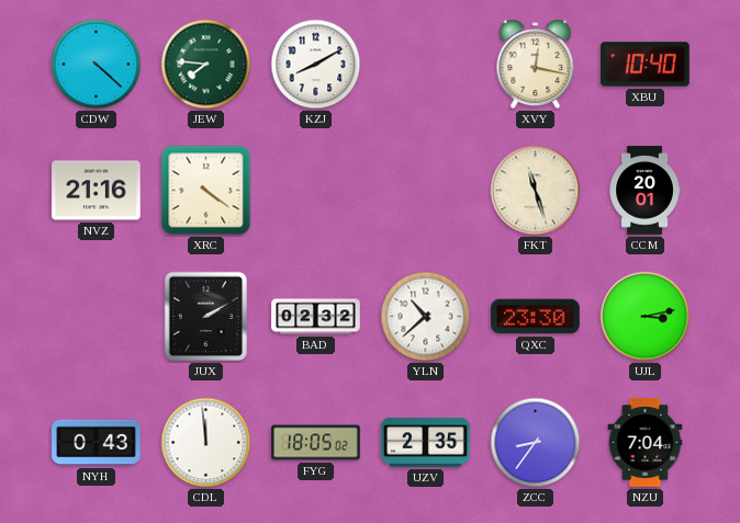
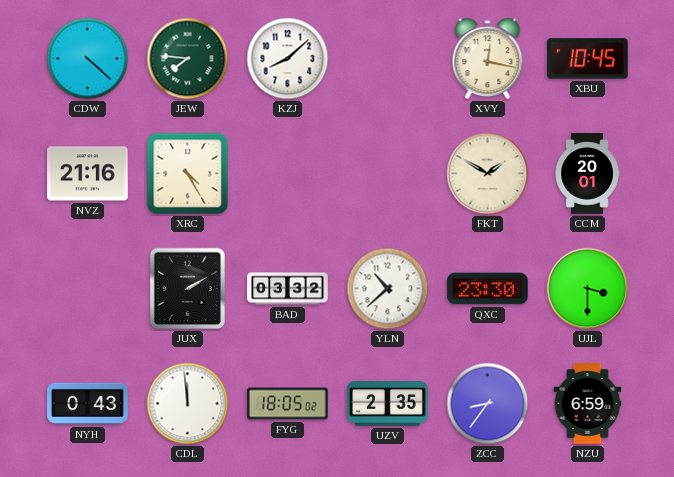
KZJ: 8:10 -> 8:08 (288, 59)
XBU: 10:40 -> 10:45 (588, 59)
XRC: 4:21 -> 4:25 (188, 174)
FKT: 11:27 -> 1:50 (488, 174)
BAD: 02:32 -> 03:32 (288, 289)
UJL: 3:13 -> 3:30 (588, 289)
NZU: 7:04 -> 6:59 (588, 404)
